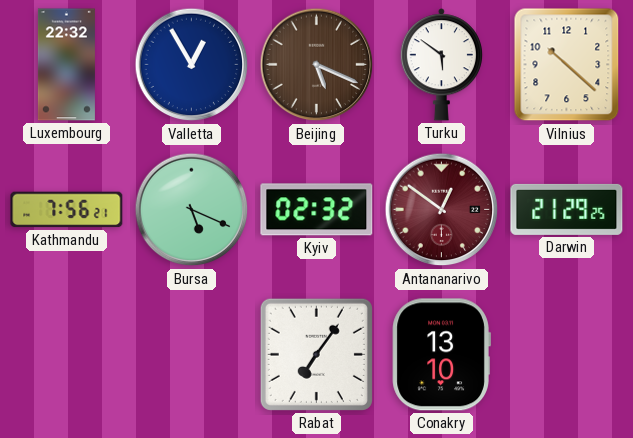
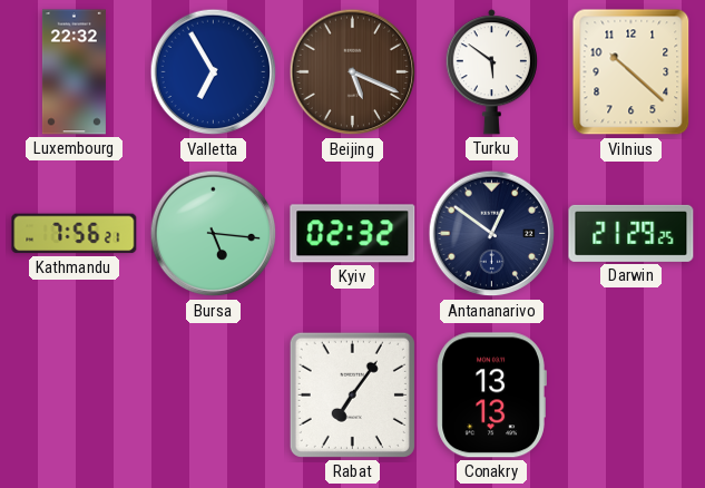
Valletta: 12:55 -> 6:55 (214, 72)
Bursa: 5:19 -> 5:16 (214, 234)
Antananarivo dial: burgundy -> navy (492, 234)
Conakry: 13:10 -> 13:13 (491, 396)
